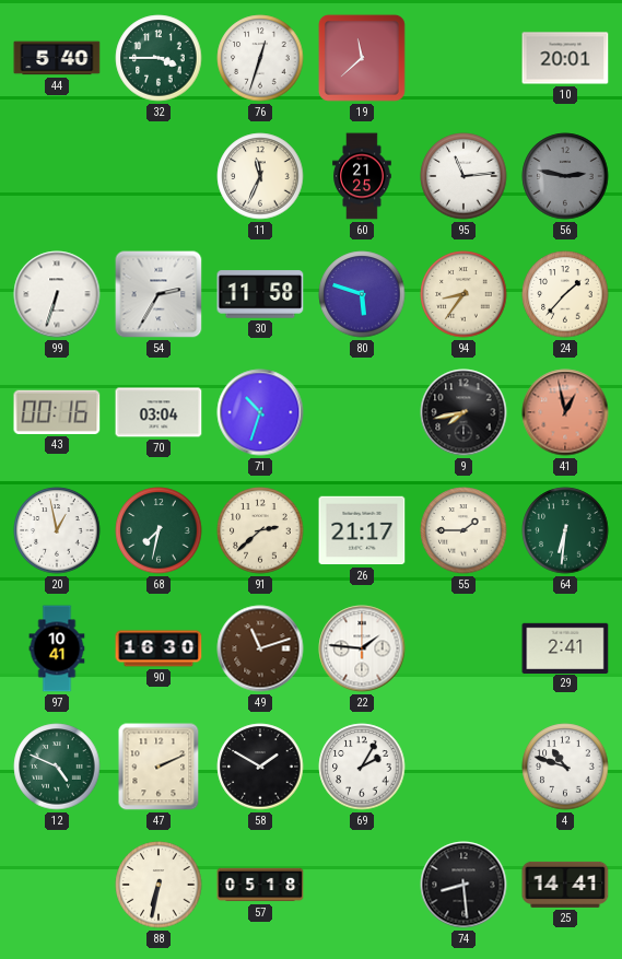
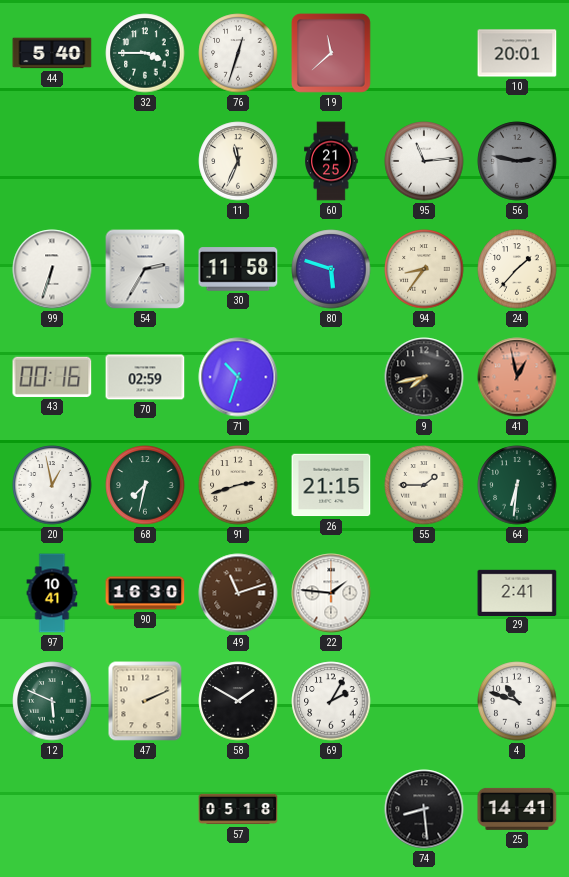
70: 03:04 -> 02:59 (145, 377)
91: 2:38 -> 2:42 (238, 485)
26: 21:17 -> 21:15 (331, 485)
12: 4:49 -> 5:49 (52, 701)
88: 6:32 -> none (159, 885)
